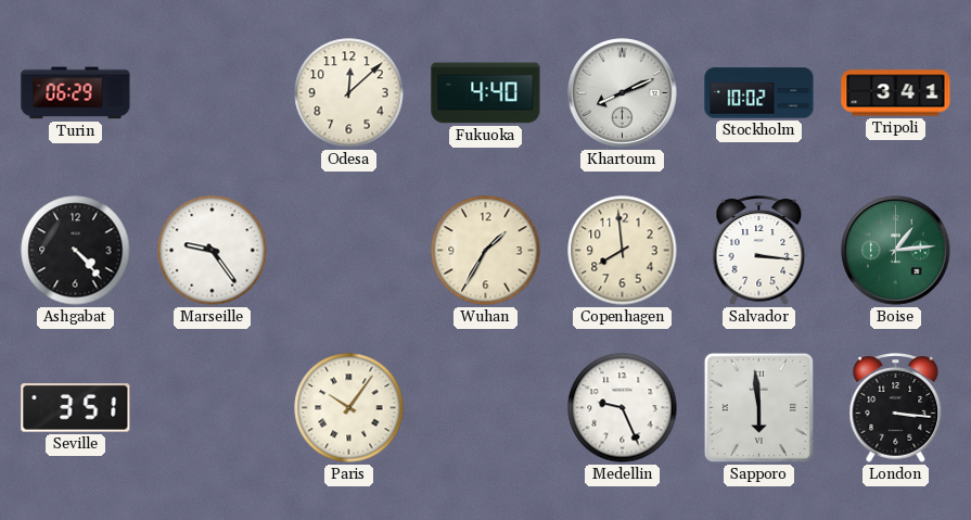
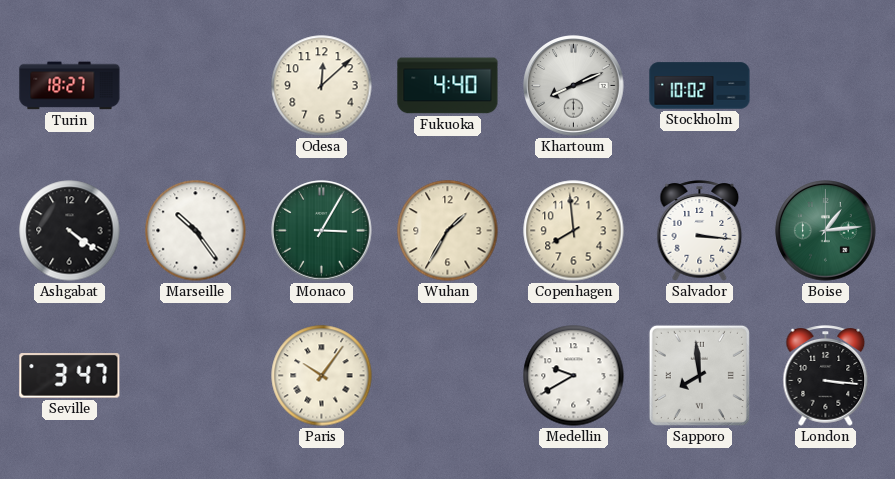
Turin: 06:29 -> 18:27 (70, 86)
Tripoli: 3:41 -> none (896, 93)
Ashgabat: 4:23 -> 4:21 (70, 231)
Marseille: 9:24 -> 10:24 (196, 231)
Monaco: none -> 3:05 (322, 231)
Seville: 3:51 -> 3:47 (70, 376)
Medellin: 9:26 -> 9:40 (574, 376)
Sapporo: 5:59 -> 7:59 (699, 375)
